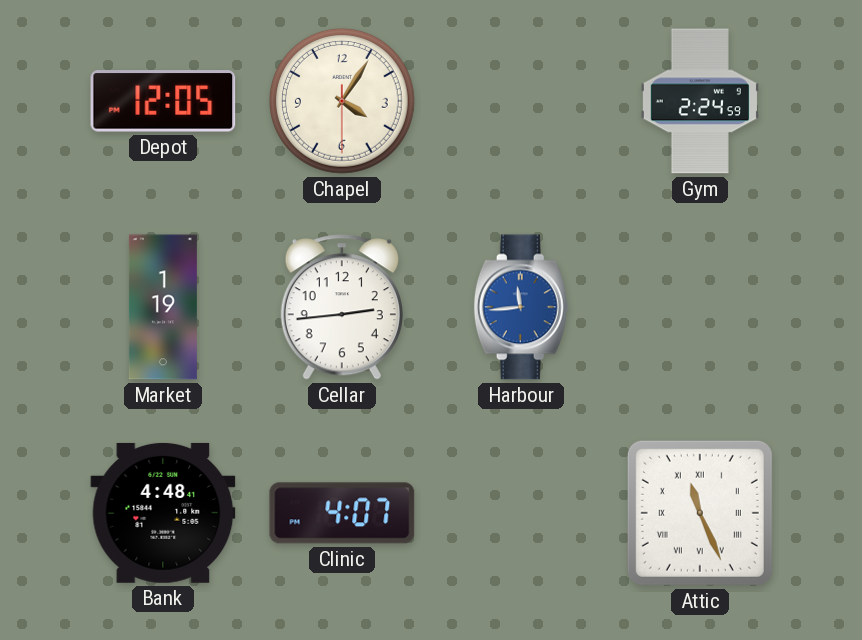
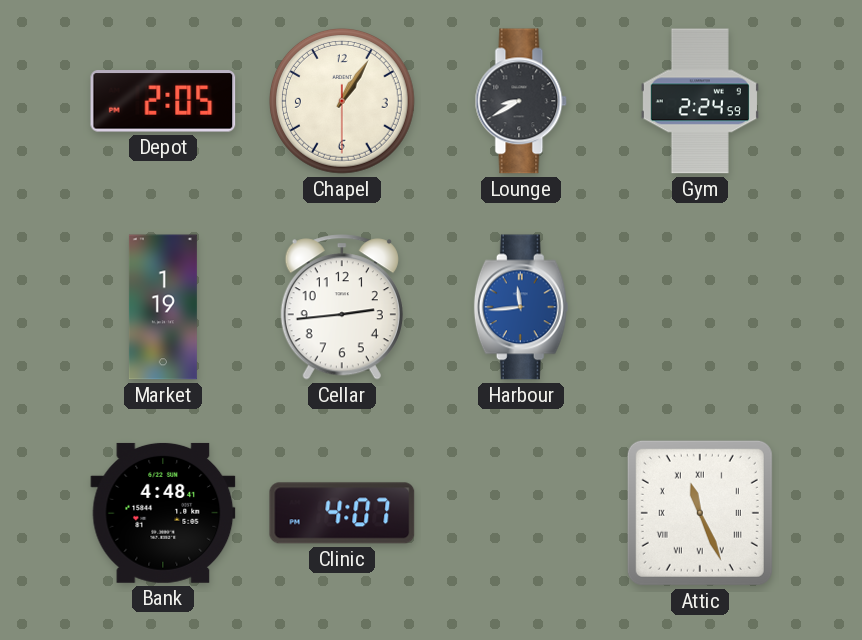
Depot: 12:05 -> 2:05 (163, 101)
Chapel: 4:05 -> 1:05 (342, 101)
Lounge: none -> 8:40 (521, 101)
